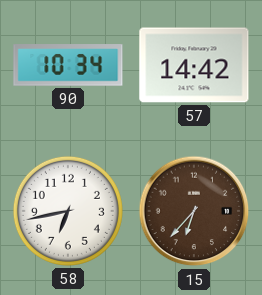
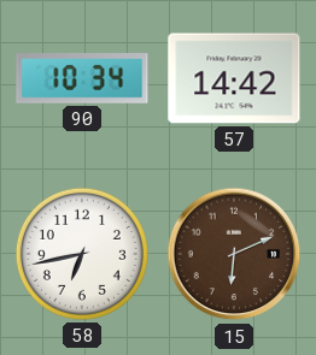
15: 6:37 -> 6:11 (234, 254)
